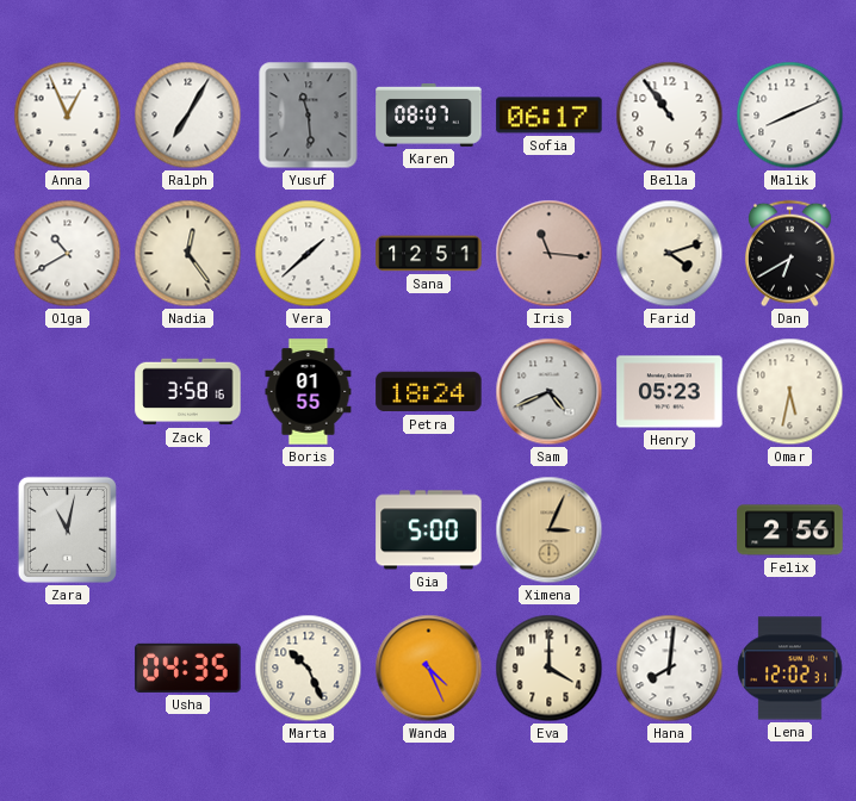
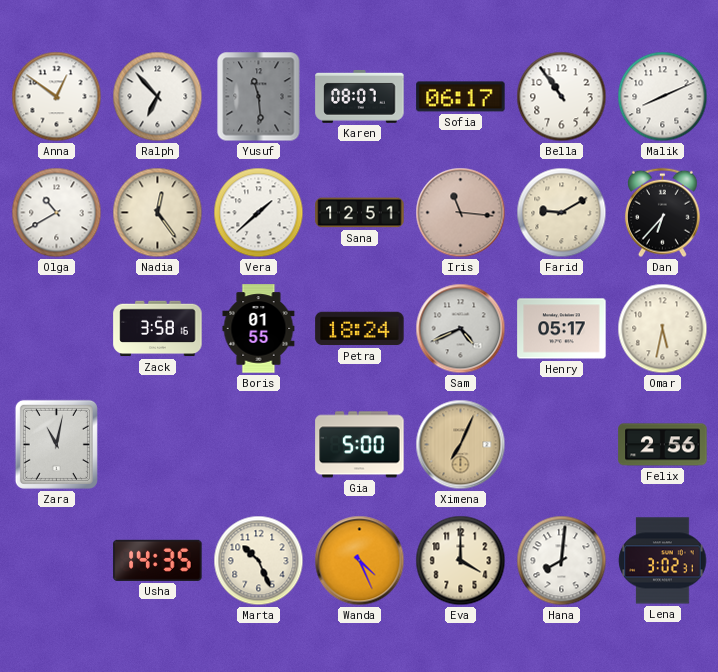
Anna: 12:56 -> 12:51 (57, 97)
Ralph: 7:05 -> 6:53 (158, 97)
Farid: 4:12 -> 9:10 (562, 213)
Dan: 6:40 -> 6:37 (662, 213)
Henry: 05:23 -> 05:17 (562, 329)
Ximena: 3:04 -> 7:04 (461, 445)
Usha: 04:35 -> 14:35 (158, 560)
Lena: 12:02 -> 3:02 (663, 561)
